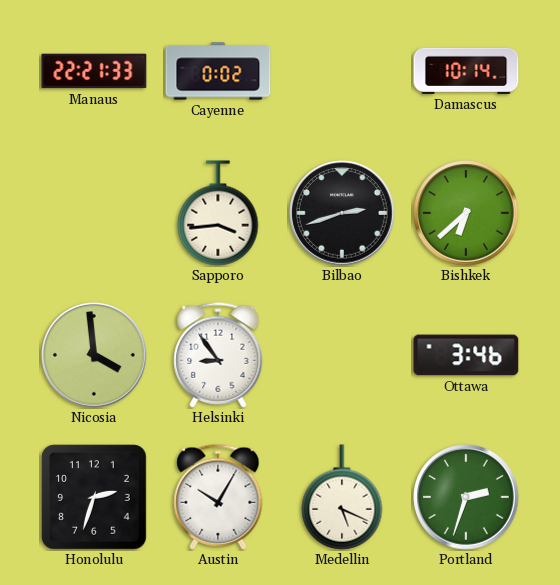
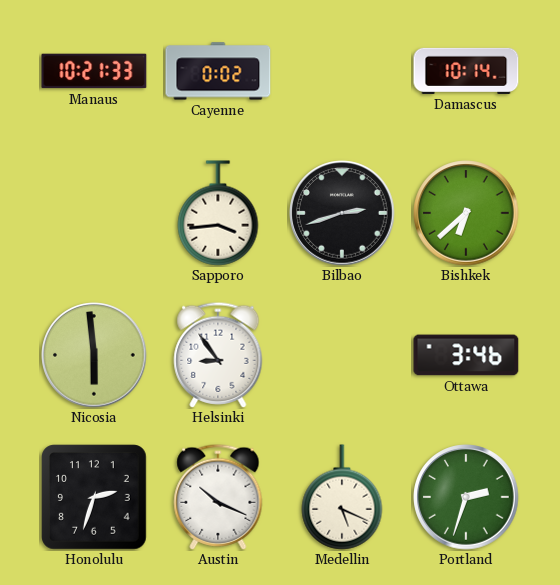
Manaus: 22:21 -> 10:21 (94, 71)
Nicosia: 3:59 -> 5:59 (94, 355)
Austin: 10:05 -> 10:19 (218, 497)
